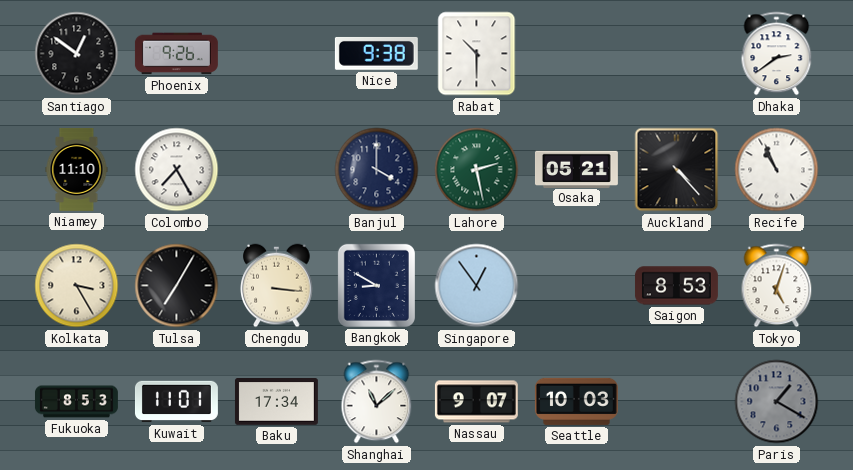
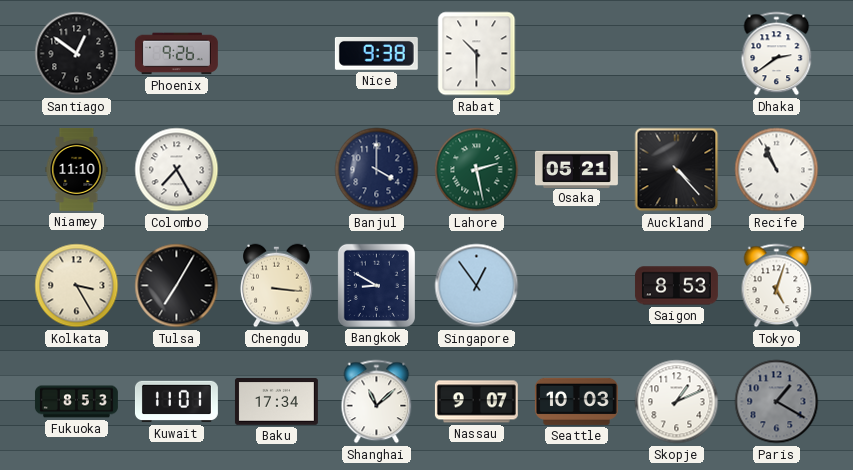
Skopje: none -> 1:11 (677, 402)
